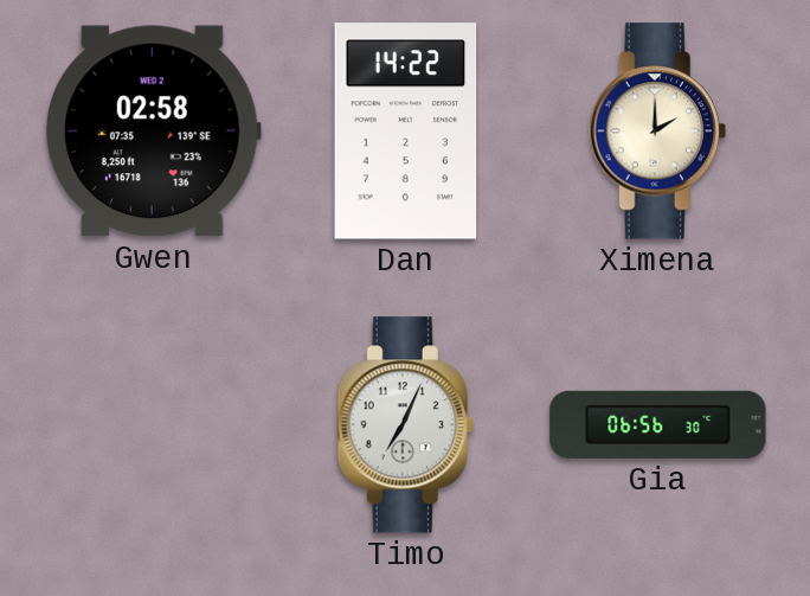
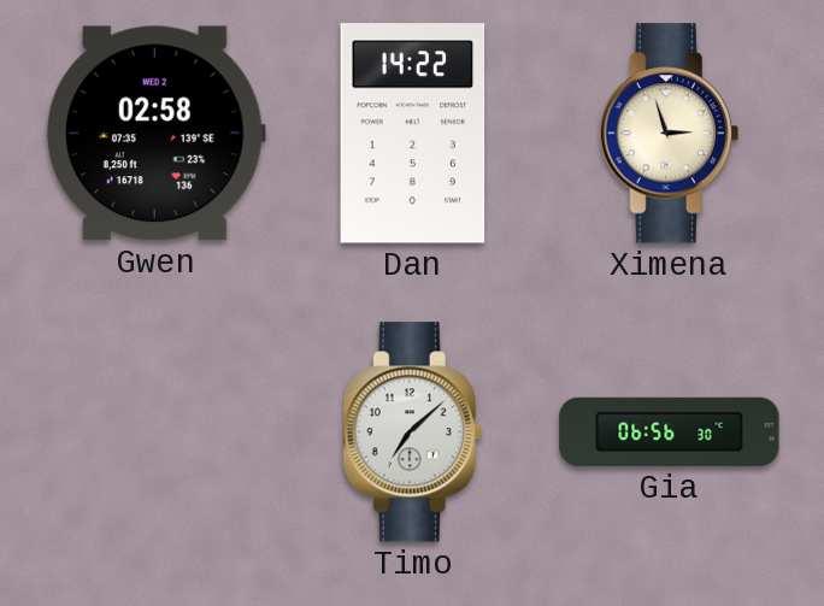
Ximena: 2:00 -> 2:57 (669, 134)
Timo: 7:04 -> 7:08 (412, 433)
